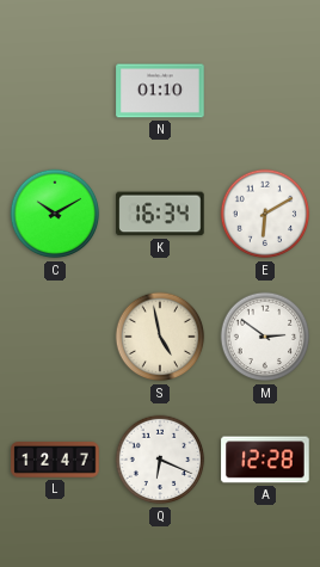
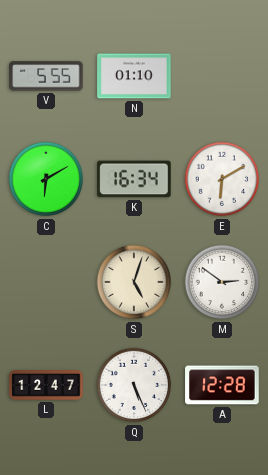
V: none -> 5:55 (46, 76)
C: 10:10 -> 6:10 (46, 179)
S: 4:58 -> 5:03 (134, 282)
Q: 6:19 -> 5:26 (134, 385)
